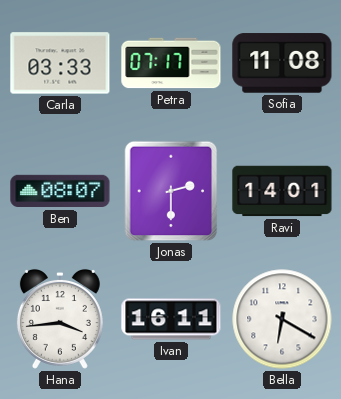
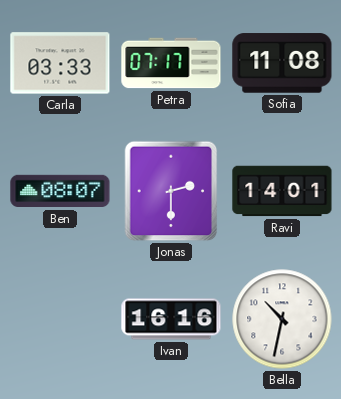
Hana: 3:44 -> none (60, 319)
Ivan: 16:11 -> 16:16 (171, 319)
Bella: 6:20 -> 10:32 (282, 319)
